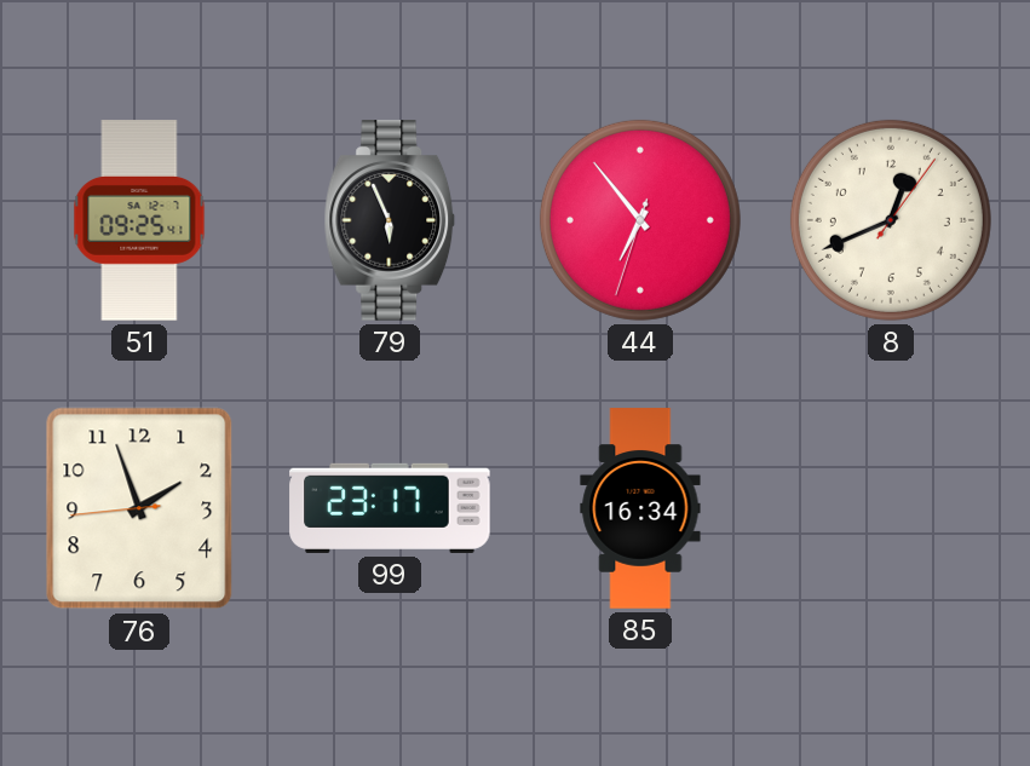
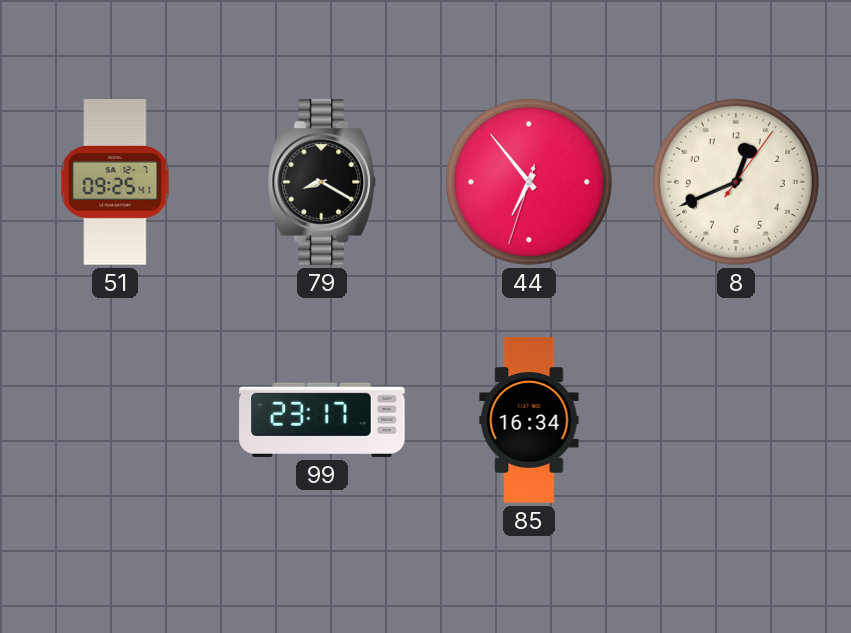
79: 5:56 -> 8:20 (322, 182)
76: 1:56 -> none (139, 508)
